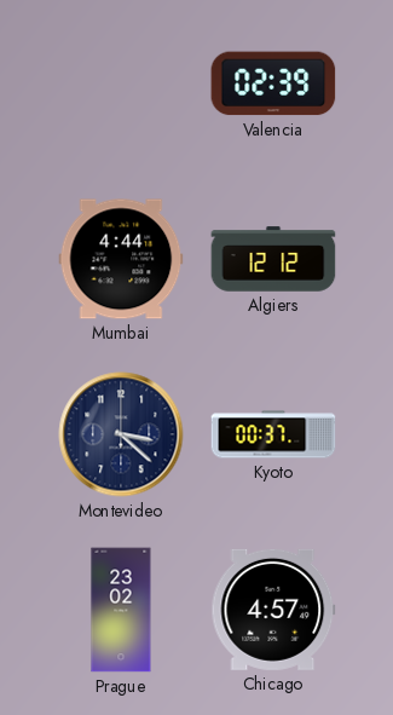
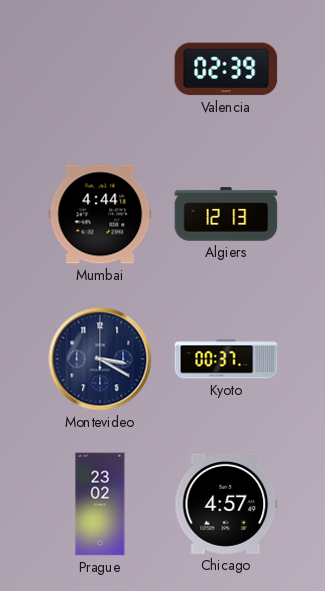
Algiers: 12:12 -> 12:13 (226, 214)
Montevideo: 3:22 -> 3:20 (100, 359)
